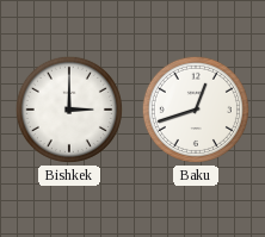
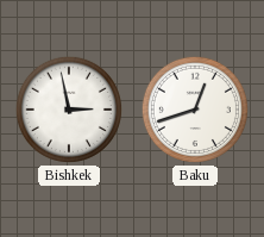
Bishkek: 3:00 -> 2:58 (69, 110)
